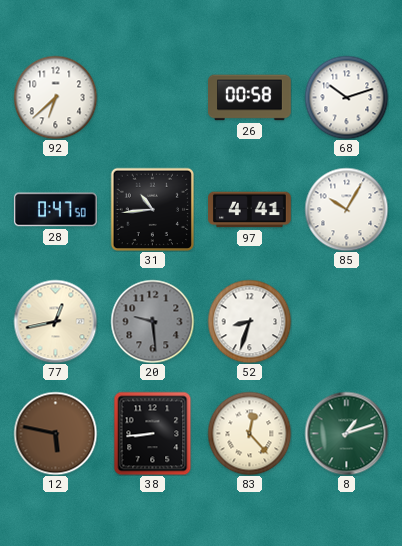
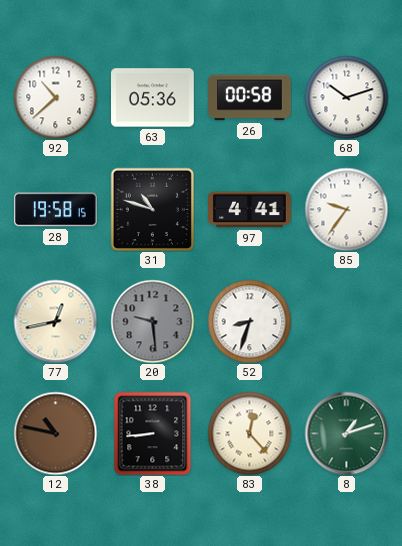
92: 6:38 -> 10:38 (55, 97)
63: none -> 05:36 (153, 98)
28: 0:47 -> 19:58 (56, 210)
31: 10:44 -> 10:48 (152, 209)
85: 10:05 -> 9:36 (346, 209)
12: 5:47 -> 10:47 (55, 433)
